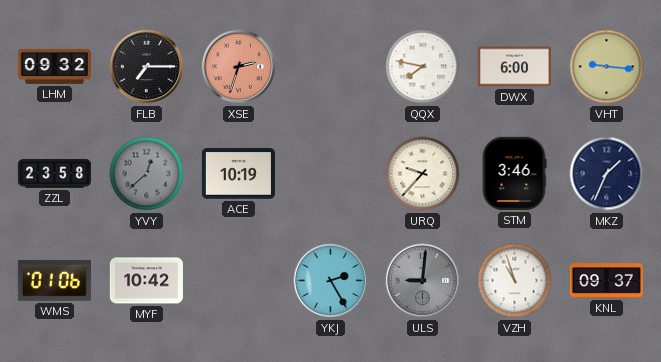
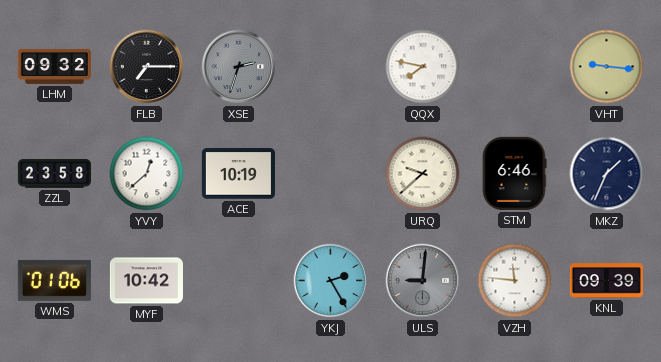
XSE dial: salmon -> grey (239, 67)
DWX: 6:00 -> none (514, 67)
YVY dial: grey -> white (147, 174)
URQ: 9:37 -> 9:38 (423, 174)
STM: 3:46 -> 6:46 (514, 173)
VZH: 10:57 -> 11:46 (515, 281)
KNL: 09:37 -> 09:39 (606, 281)
